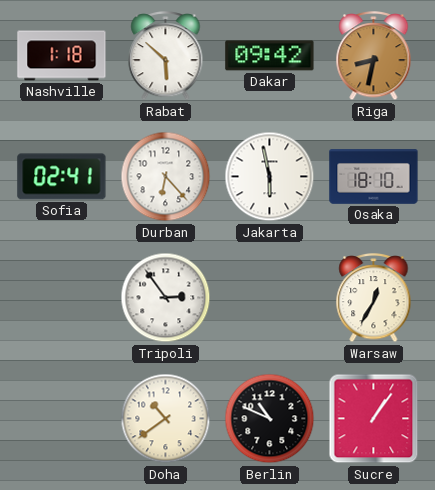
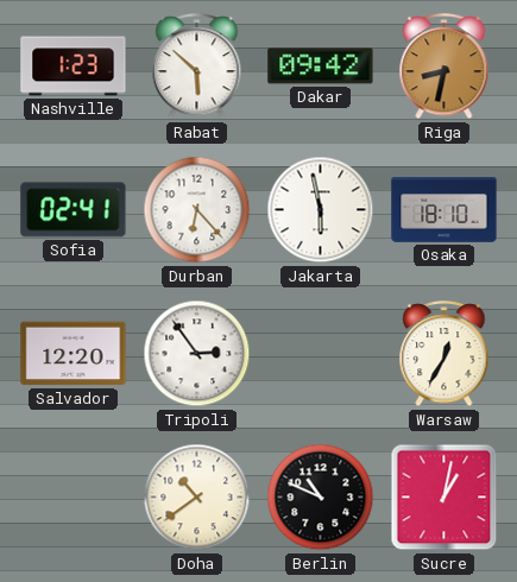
Nashville: 1:18 -> 1:23 (74, 67)
Salvador: none -> 12:20 (74, 354)
Sucre: 1:06 -> 1:02 (445, 498)
